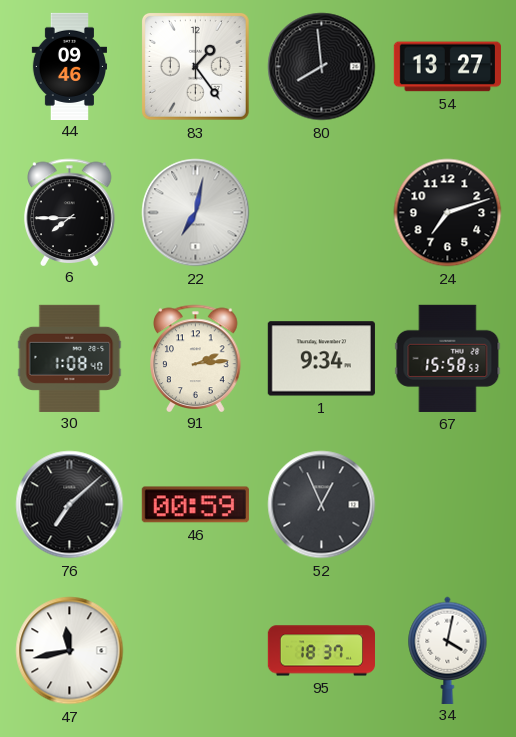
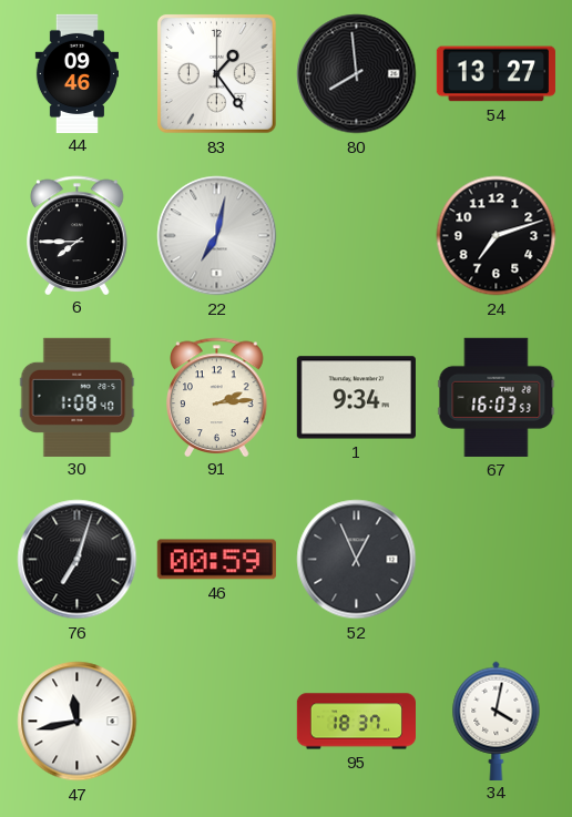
67: 15:58 -> 16:03 (497, 397)
76: 7:08 -> 7:03 (78, 560)
